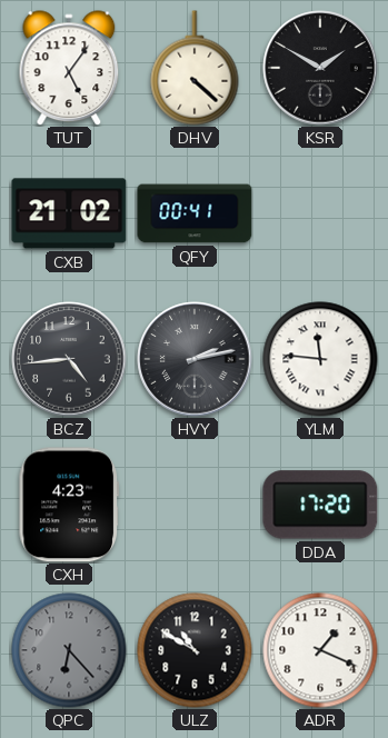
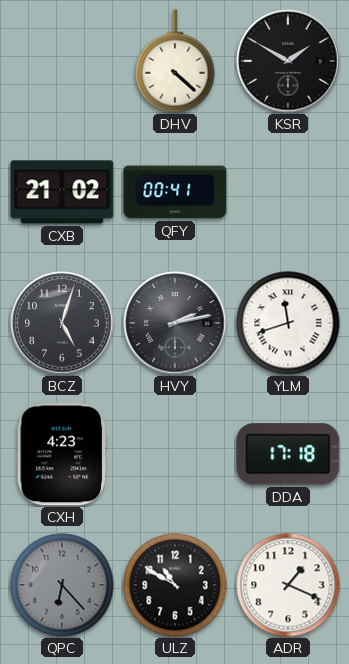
TUT: 5:06 -> none (69, 68)
BCZ: 4:44 -> 5:03 (62, 323)
YLM: 11:46 -> 11:42 (288, 323)
DDA: 17:20 -> 17:18 (288, 454)
